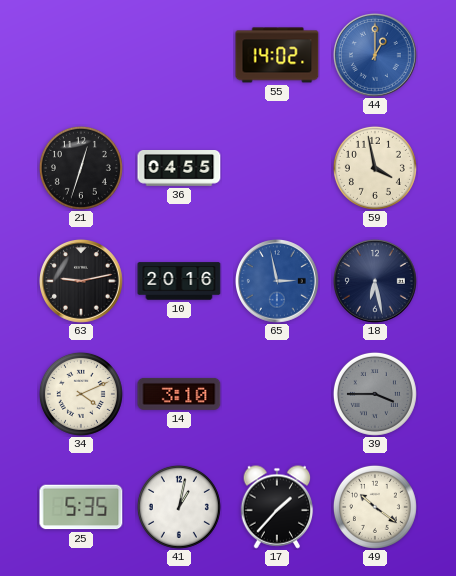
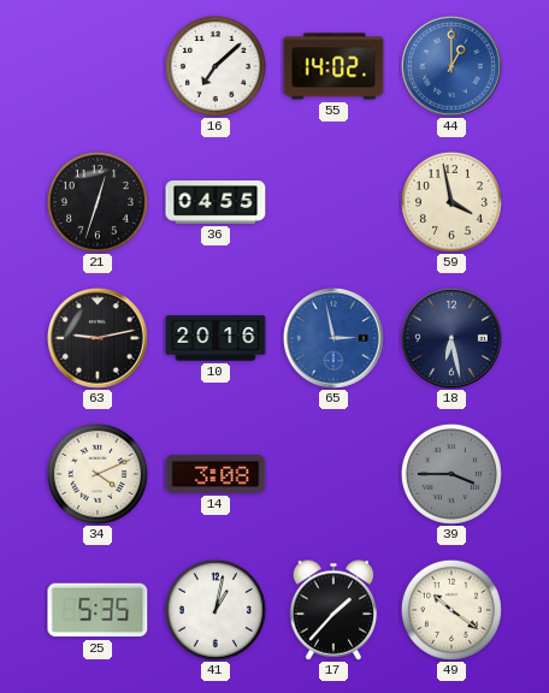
16: none -> 7:08 (216, 66)
14: 3:10 -> 3:08 (216, 474)
